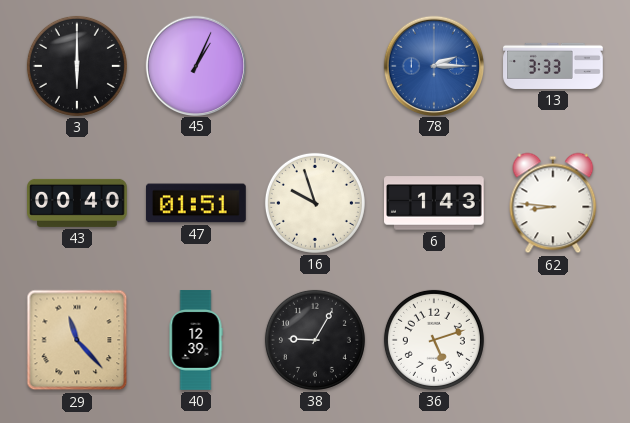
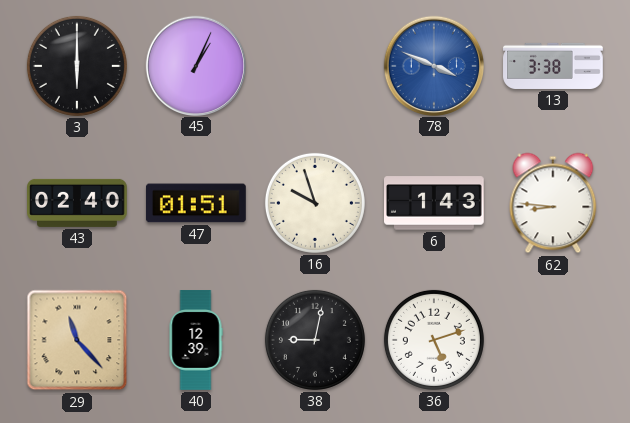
78: 2:15 -> 3:49 (433, 65)
13: 3:33 -> 3:38 (553, 66)
43: 00:40 -> 02:40 (77, 203)
38: 9:05 -> 9:02 (315, 340)
